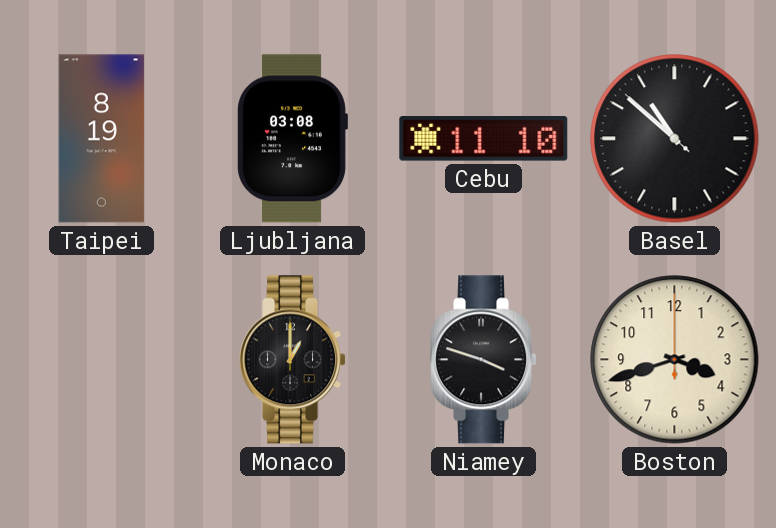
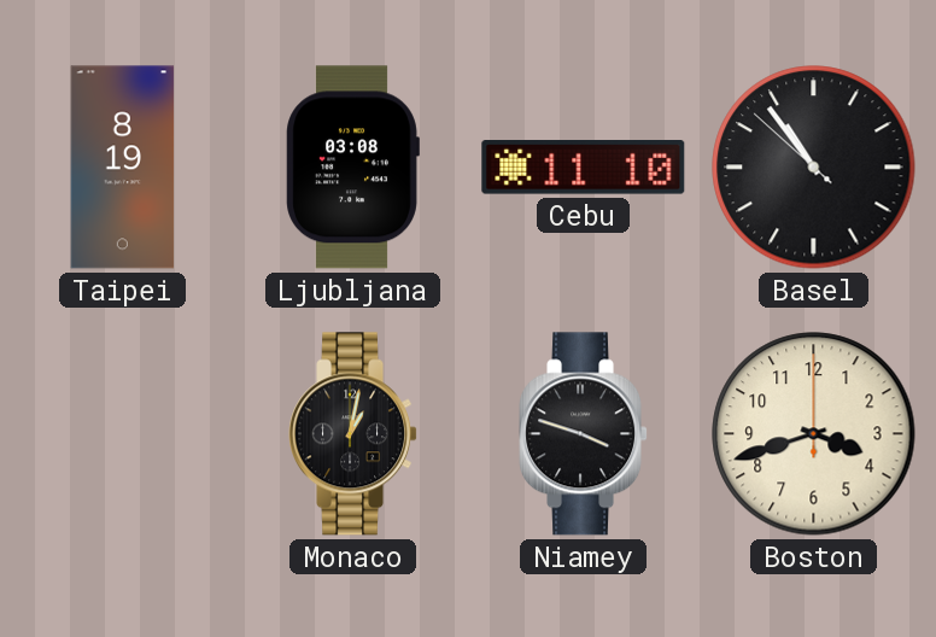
Basel: 10:51 -> 10:53 (814, 168)
Monaco: 1:00 -> 1:02 (353, 434)
